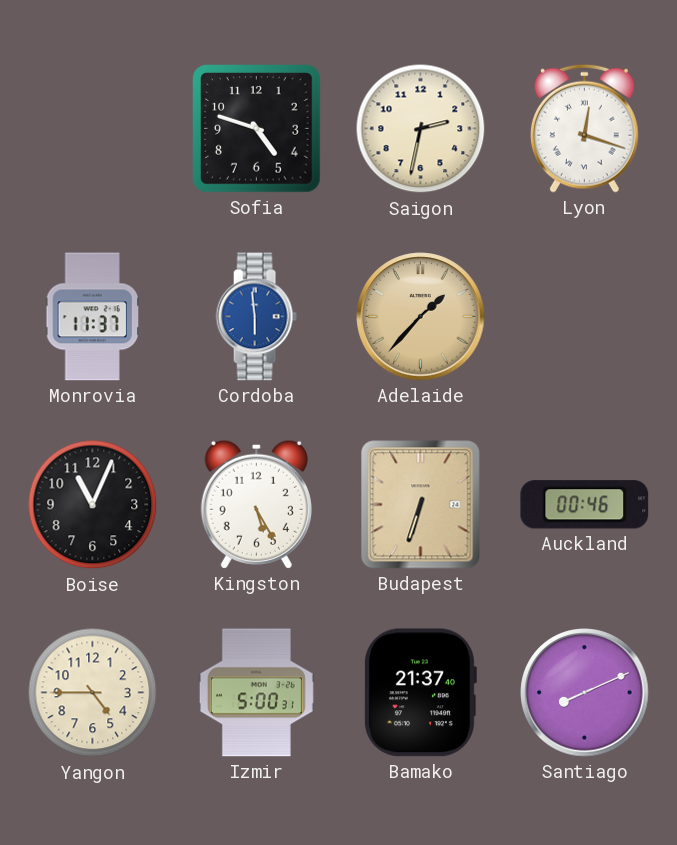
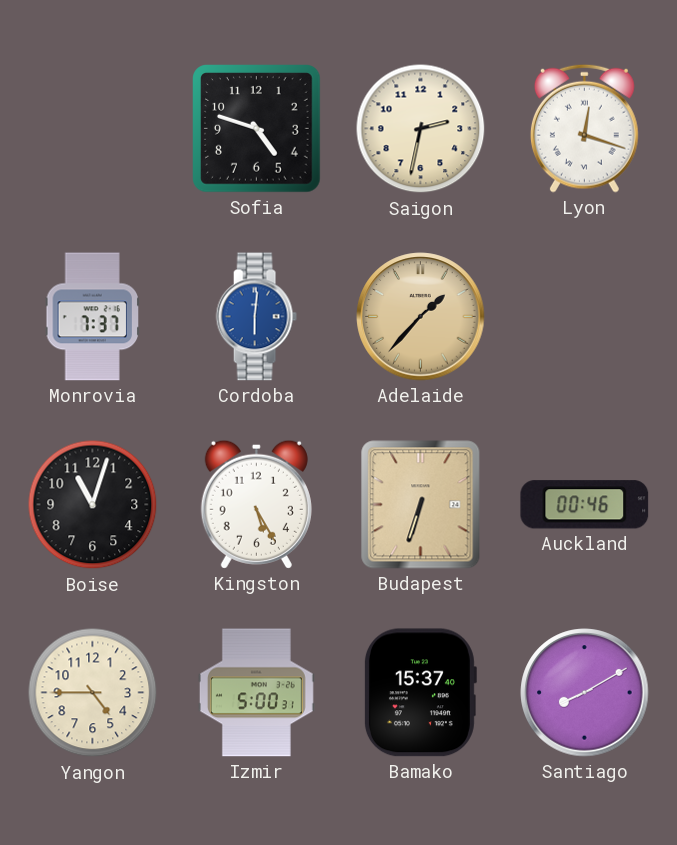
Monrovia: 11:37 -> 7:37 (93, 317)
Cordoba: 5:59 -> 6:01 (256, 317)
Boise: 11:04 -> 11:03 (93, 505)
Bamako: 21:37 -> 15:37 (420, 693)
Santiago: 8:11 -> 8:10 (585, 693)
